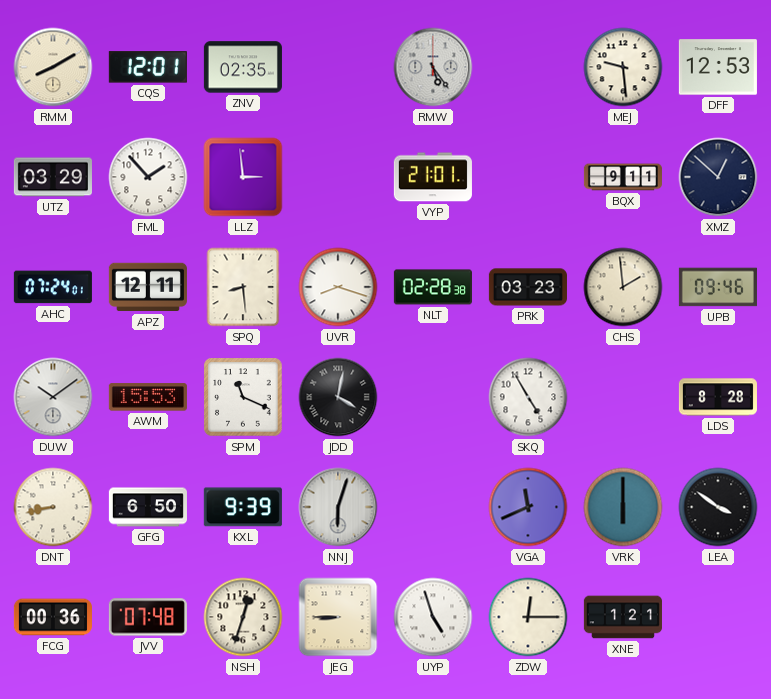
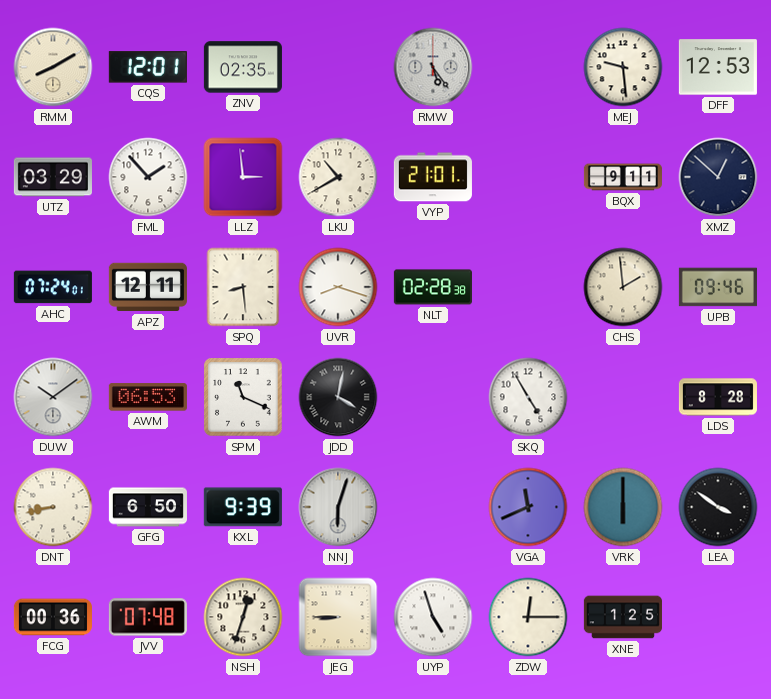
LKU: none -> 10:40 (338, 177)
PRK: 03:23 -> none (528, 287)
AWM: 15:53 -> 06:53 (148, 397)
XNE: 1:21 -> 1:25 (623, 617)
